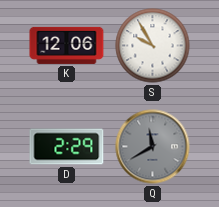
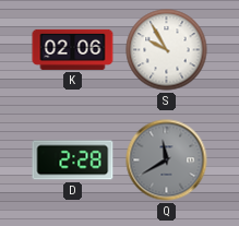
K: 12:06 -> 02:06 (73, 49)
D: 2:29 -> 2:28 (73, 160)
